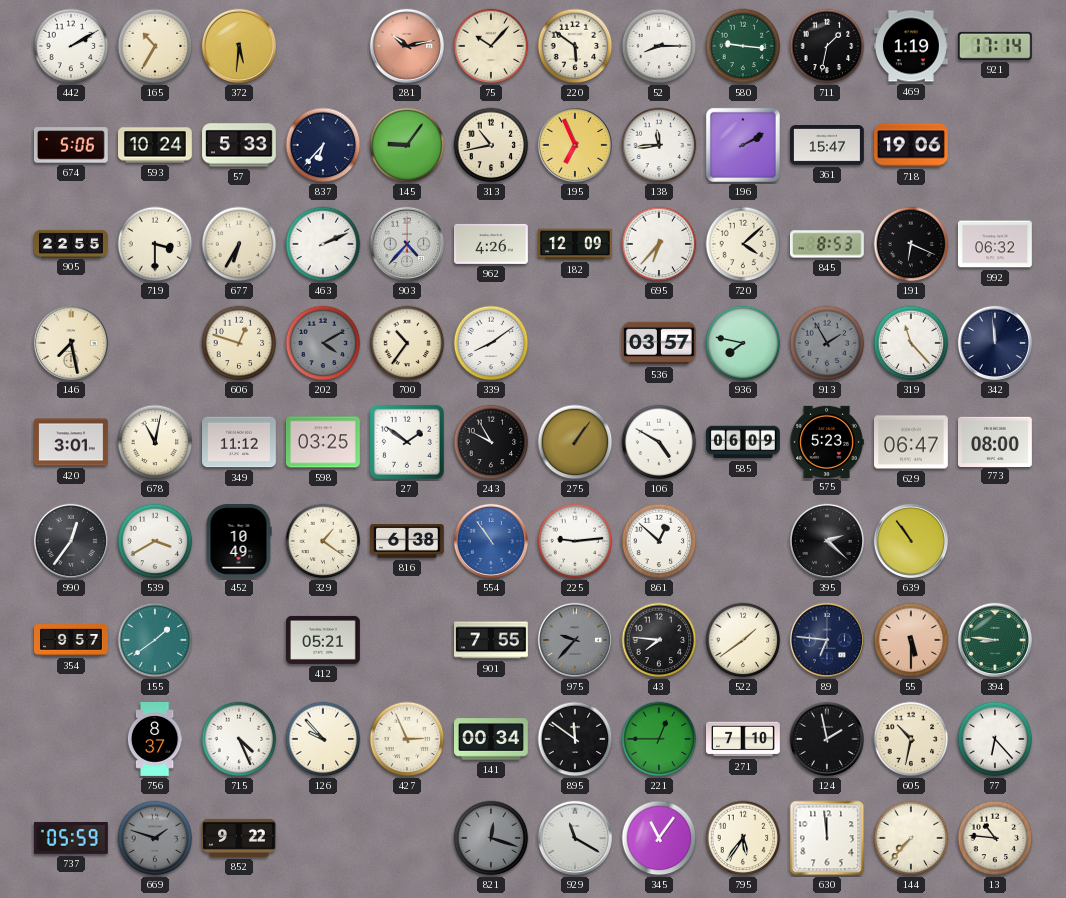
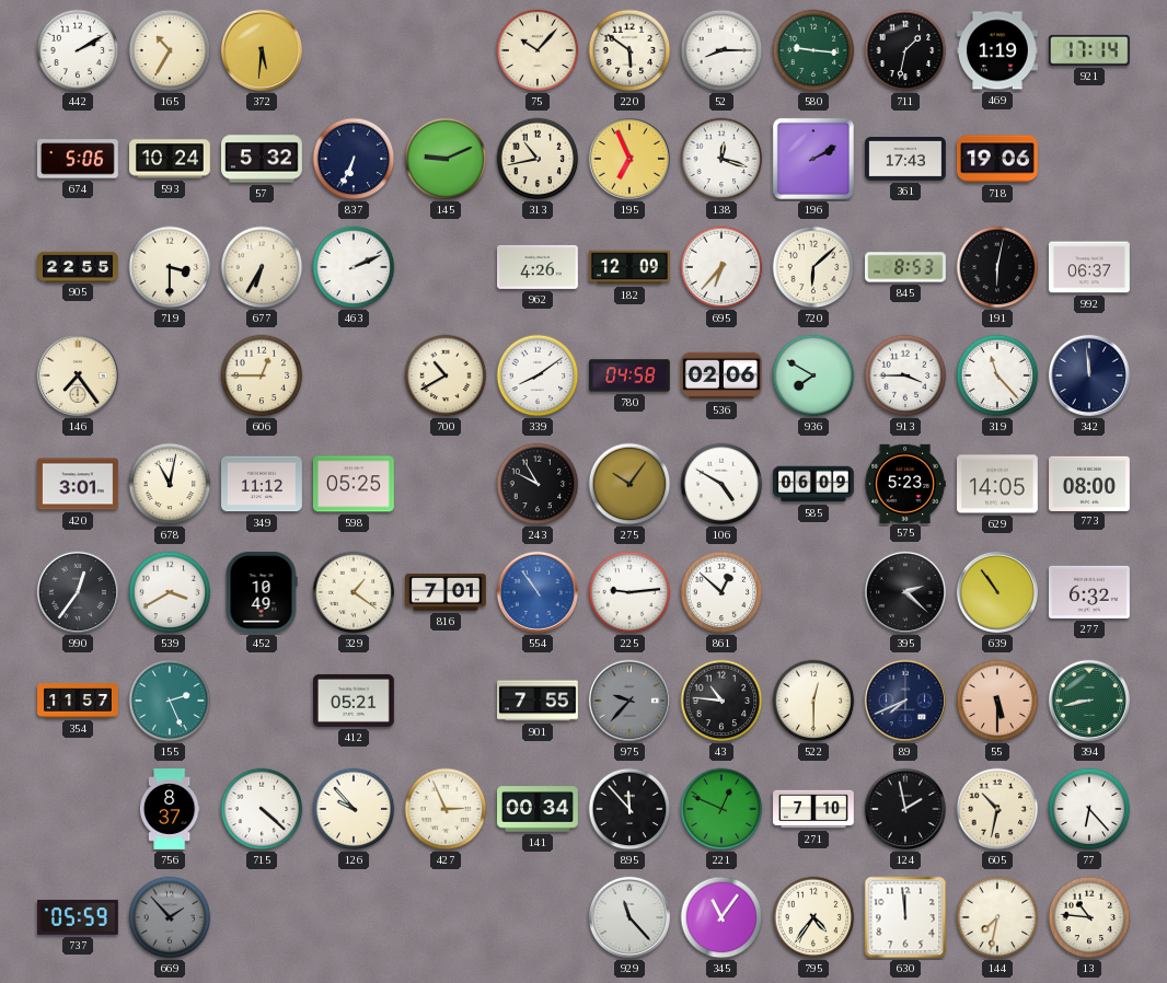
281: 10:13 -> none (407, 46)
57: 5:33 -> 5:32 (263, 159)
837: 6:37 -> 6:34 (354, 159)
145: 9:06 -> 9:11 (446, 159)
138: 11:44 -> 12:18 (721, 159)
361: 15:47 -> 17:43 (906, 160)
903: 4:37 -> none (407, 244)
720: 4:08 -> 6:08 (813, 267)
191: 6:19 -> 6:02 (997, 267)
992: 06:32 -> 06:37 (1089, 267)
146: 7:28 -> 7:24 (78, 375)
606: 12:48 -> 12:45 (262, 375)
202: 4:10 -> none (323, 343)
700: 10:36 -> 10:40 (446, 375)
780: none -> 04:58 (629, 375)
536: 03:57 -> 02:06 (721, 375)
936: 7:47 -> 7:50 (813, 375)
913: 1:55 -> 3:45 (905, 375)
913 dial: grey -> white (905, 375)
598: 03:25 -> 05:25 (354, 484)
27: 1:51 -> none (407, 442)
275: 1:06 -> 10:06 (629, 484)
629: 06:47 -> 14:05 (998, 484)
816: 6:38 -> 7:01 (447, 592)
277: none -> 6:32 (1089, 592)
354: 9:57 -> 11:57 (78, 701)
155: 1:39 -> 2:26 (170, 701)
43: 7:46 -> 10:46 (721, 701)
522: 1:39 -> 12:30 (813, 701)
89: 6:46 -> 7:41 (905, 701)
394: 8:46 -> 8:43 (1089, 701)
715: 4:26 -> 4:22 (262, 809)
895: 11:51 -> 11:53 (629, 809)
221: 12:45 -> 12:49 (721, 809)
669: 1:48 -> 1:53 (170, 917)
852: 9:22 -> none (240, 838)
821: 12:18 -> none (491, 838)
929: 11:20 -> 11:23 (629, 917)
795: 5:36 -> 4:36 (813, 917)
144: 7:37 -> 7:32 (997, 917)
